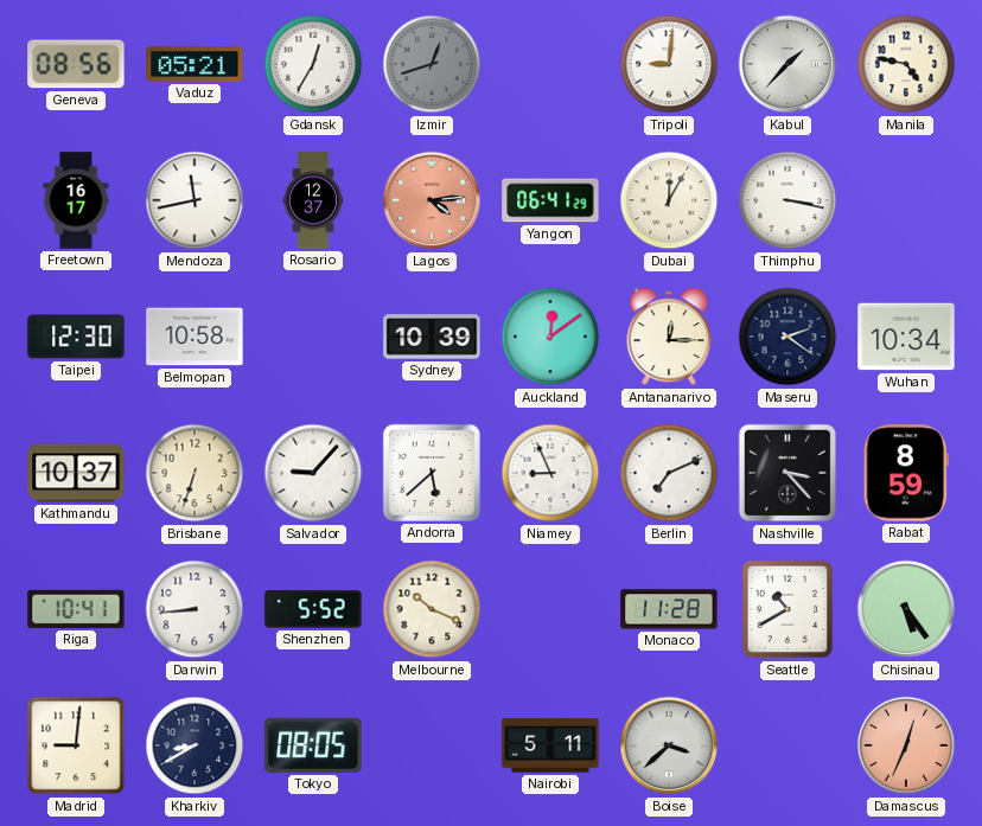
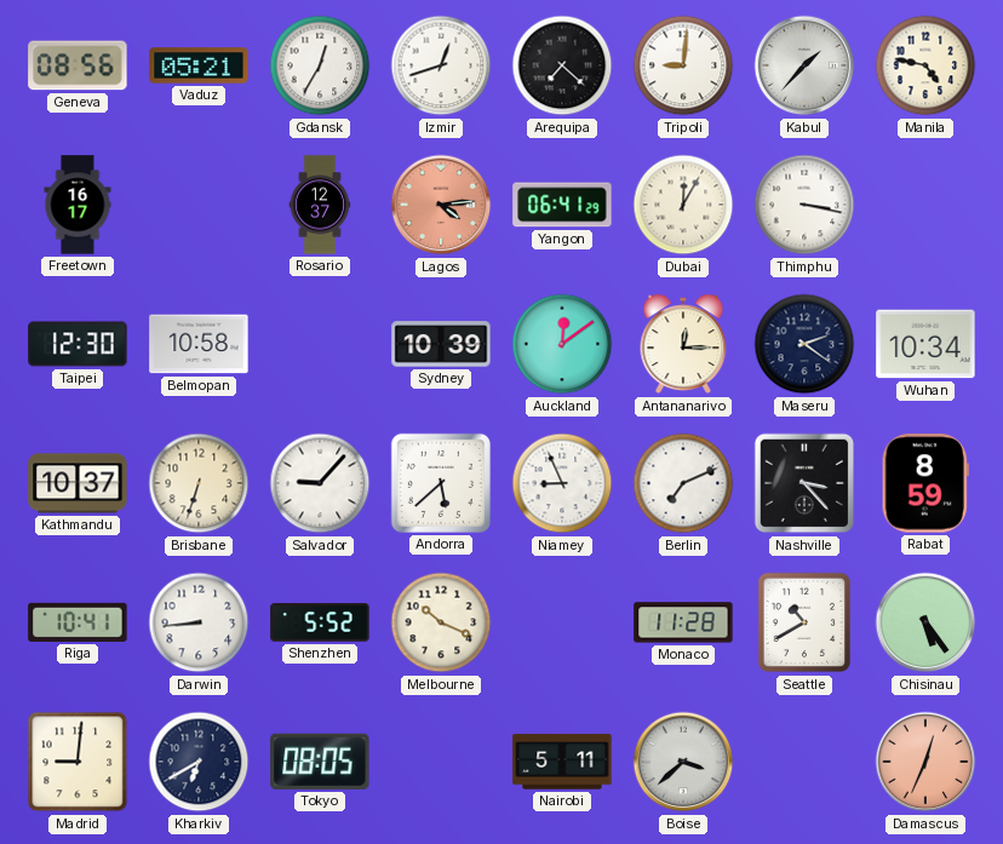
Izmir dial: grey -> white (441, 65)
Arequipa: none -> 7:22 (562, 65)
Mendoza: 11:43 -> none (195, 200)
Kharkiv: 8:40 -> 6:40 (199, 762)
